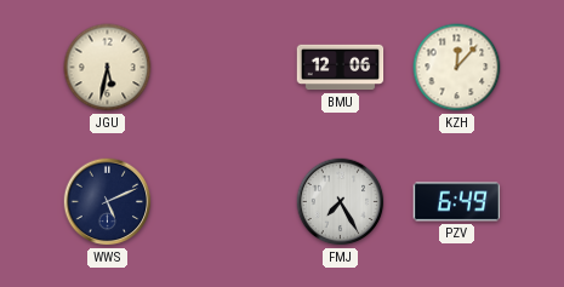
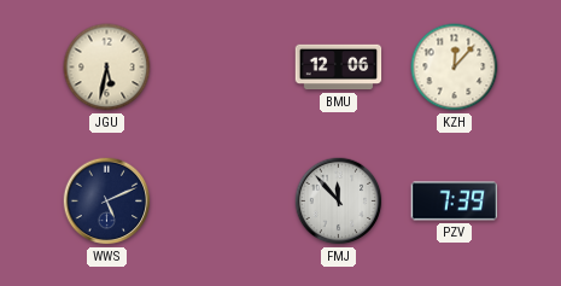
FMJ: 7:25 -> 11:53 (339, 202)
PZV: 6:49 -> 7:39 (455, 202)
